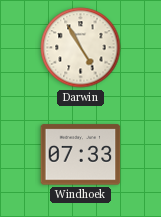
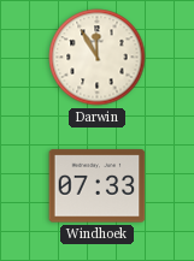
Darwin: 4:55 -> 11:55 (98, 58)
